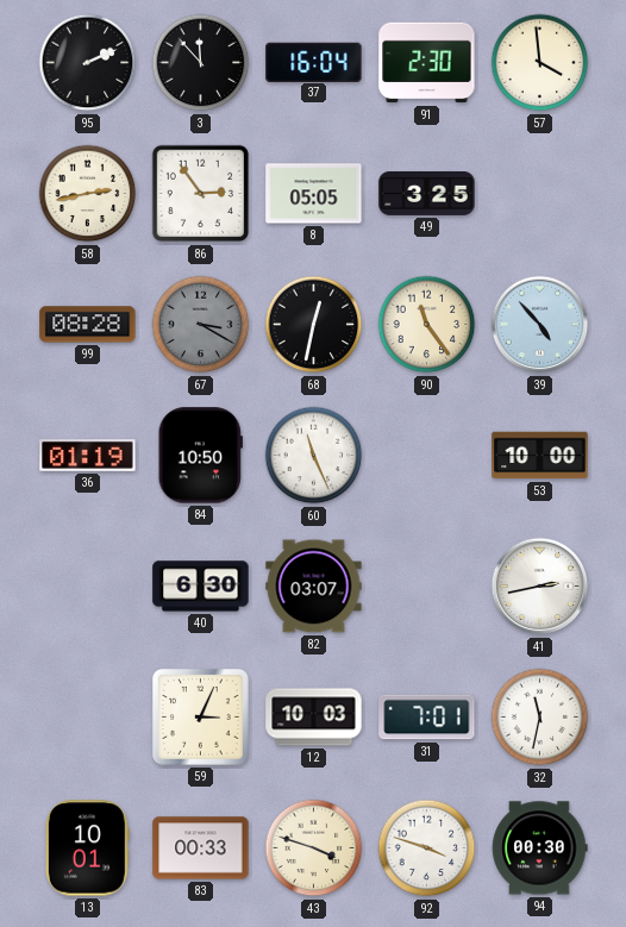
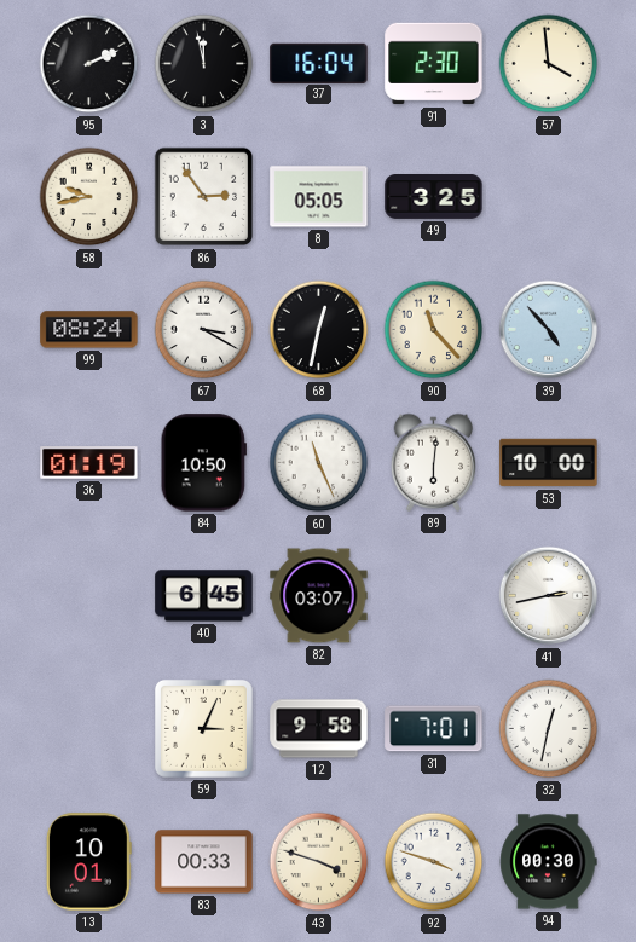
3: 11:53 -> 11:58 (204, 64)
58: 2:43 -> 9:43 (89, 197)
99: 08:28 -> 08:24 (89, 330)
67 dial: grey -> white (204, 330)
90: 11:24 -> 11:23 (434, 330)
89: none -> 6:01 (434, 462)
40: 6:30 -> 6:45 (204, 596)
12: 10:03 -> 9:58 (319, 729)
32: 11:32 -> 12:32 (549, 729)
